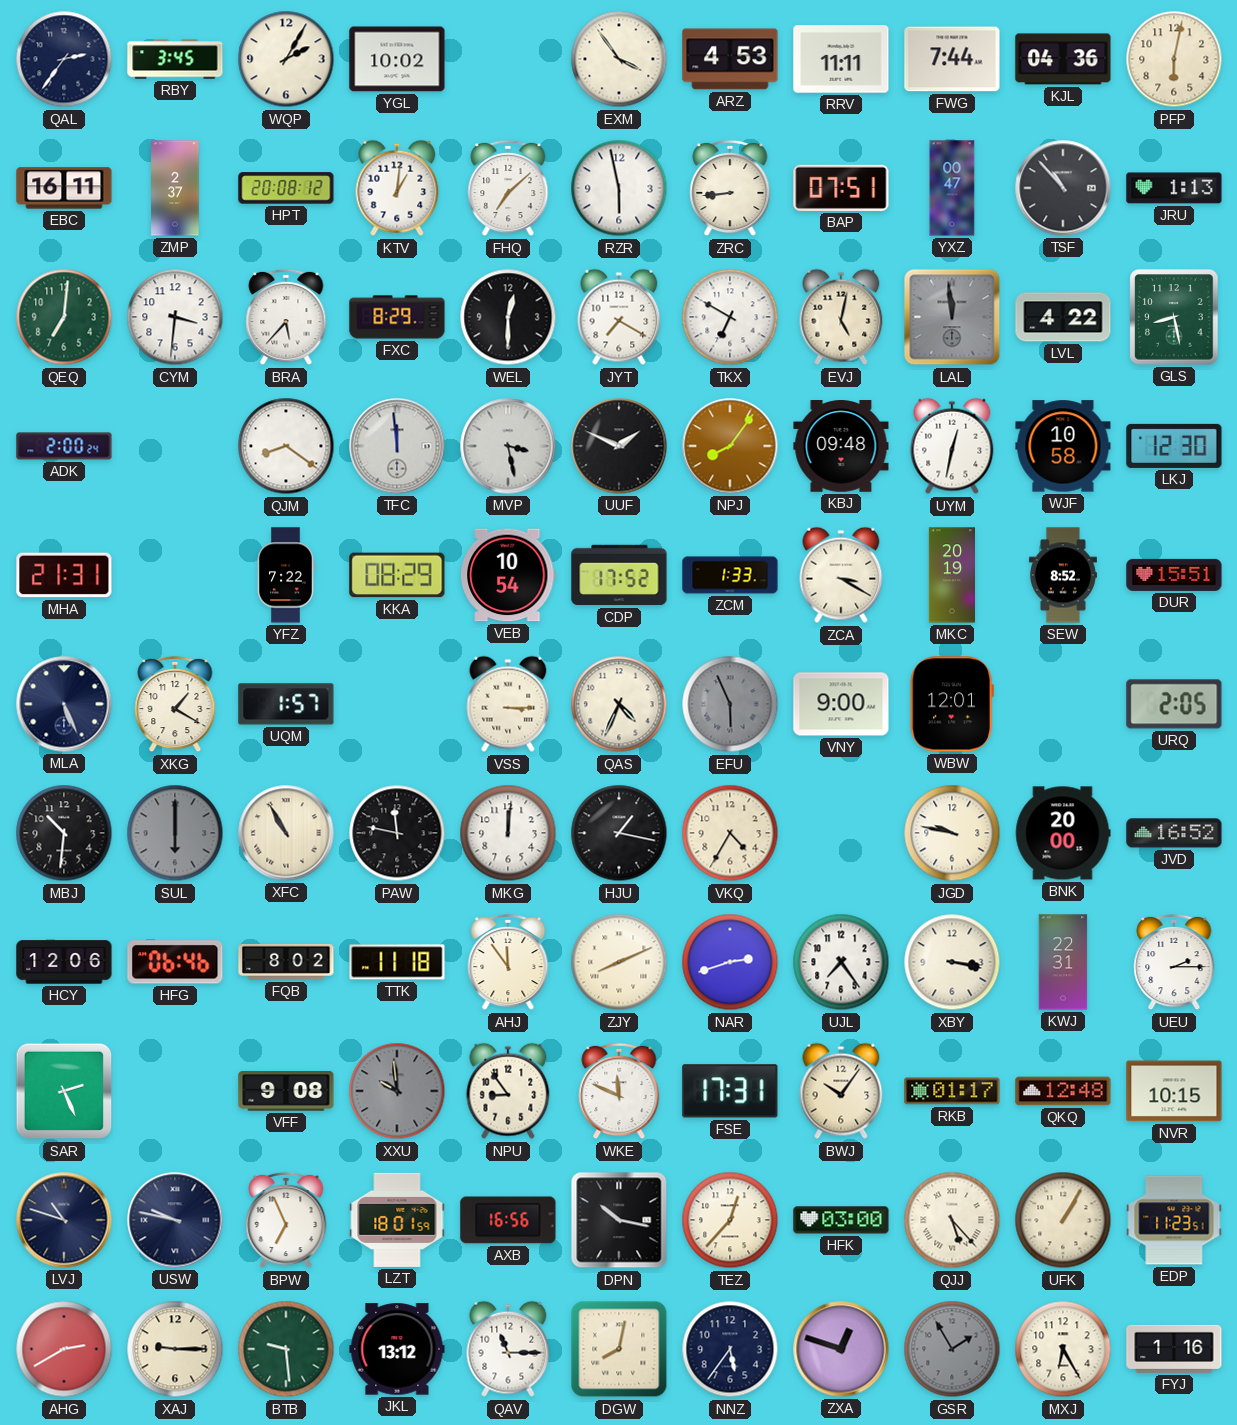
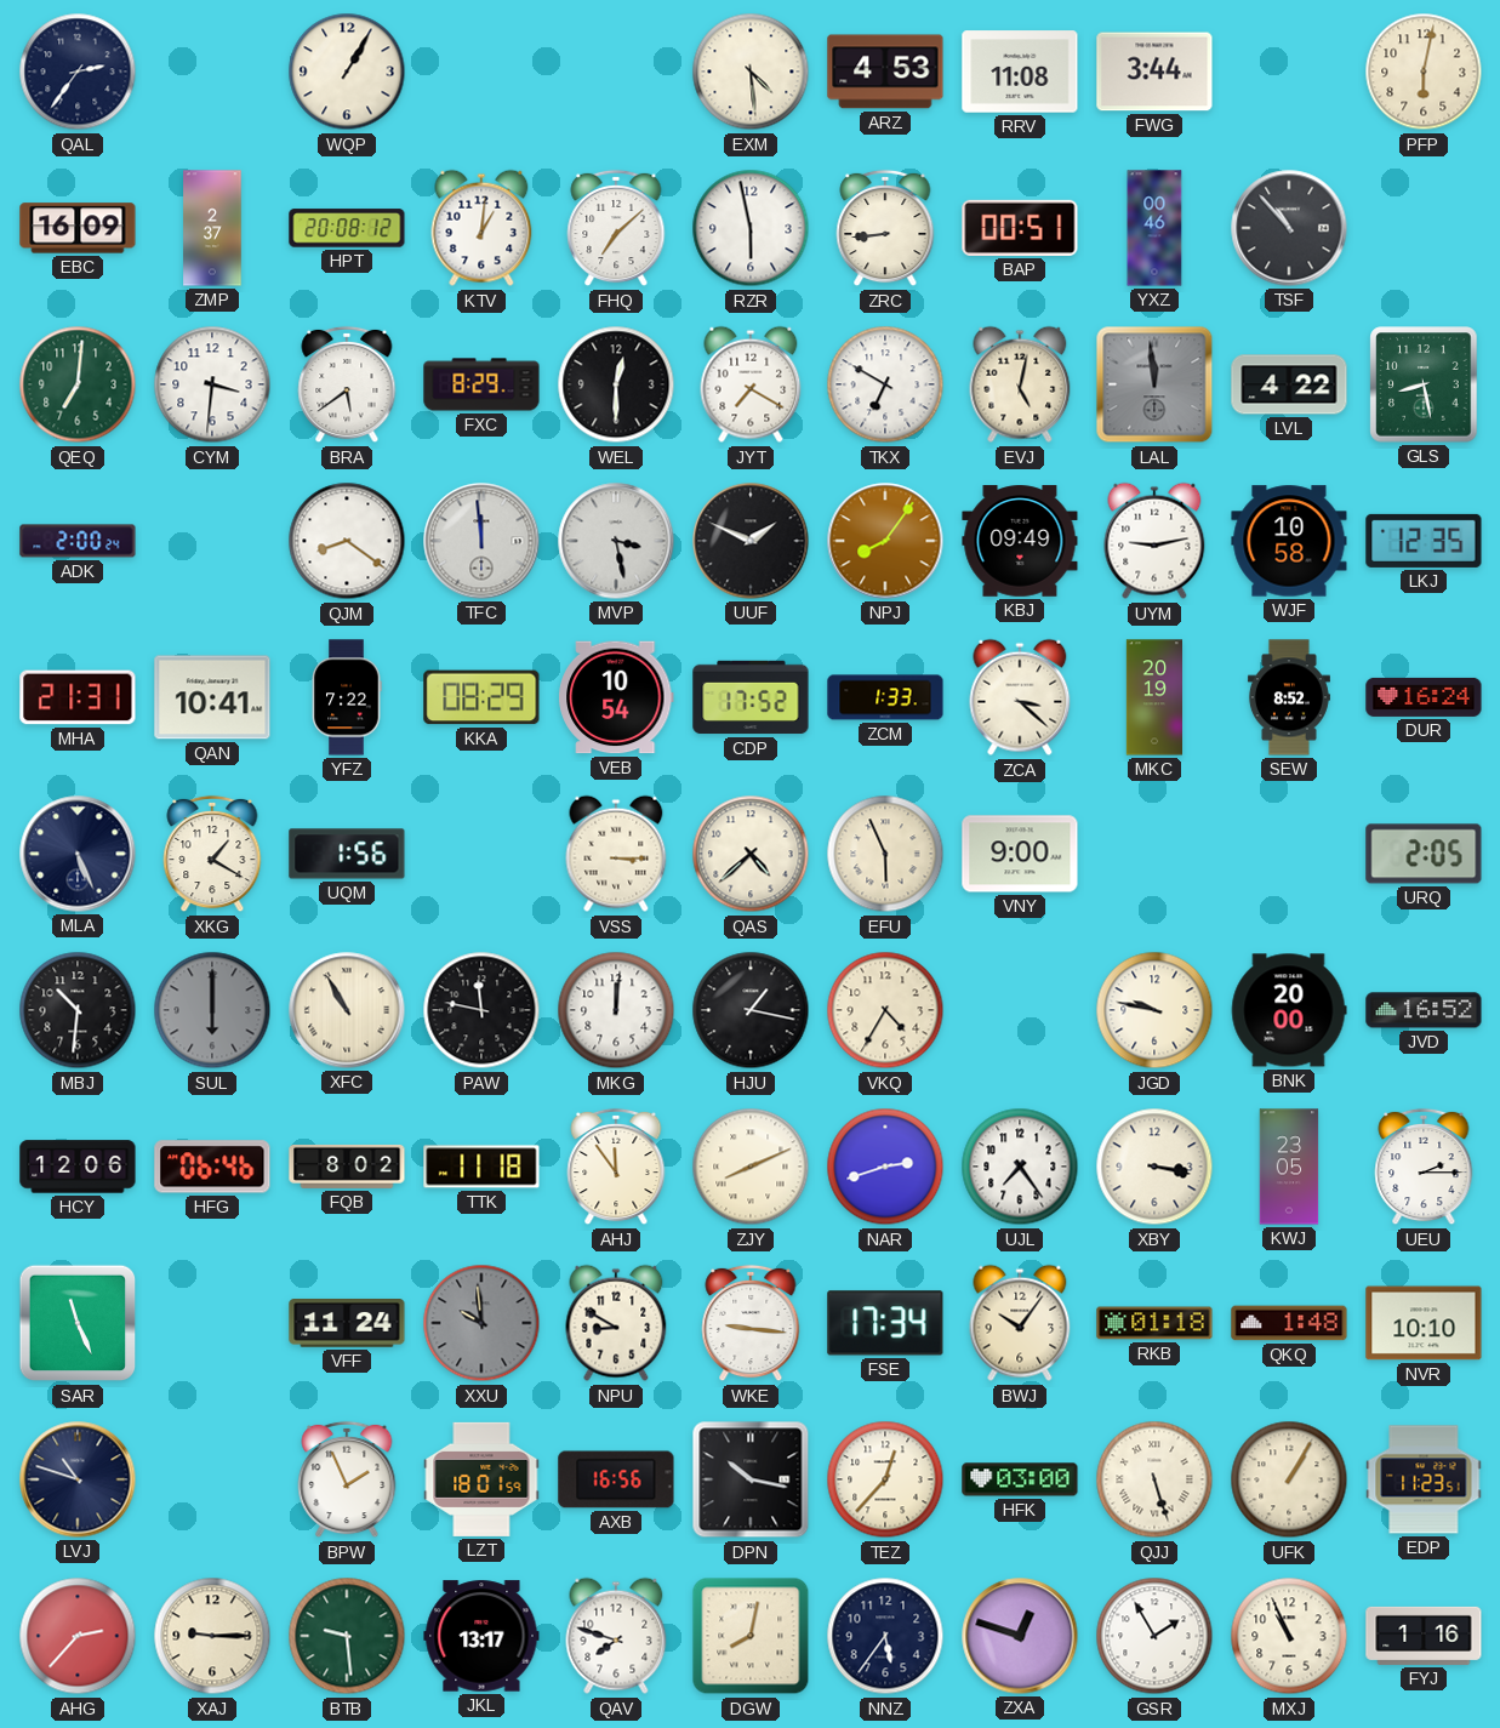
RBY: 3:45 -> none (175, 59)
WQP: 2:05 -> 1:05 (347, 72)
YGL: 10:02 -> none (397, 59)
EXM: 3:54 -> 4:29 (751, 72)
RRV: 11:11 -> 11:08 (1020, 72)
FWG: 7:44 -> 3:44 (1154, 72)
KJL: 04:36 -> none (1063, 59)
EBC: 16:11 -> 16:09 (78, 228)
BAP: 07:51 -> 00:51 (1020, 228)
YXZ: 00:47 -> 00:46 (1154, 228)
JRU: 1:13 -> none (1174, 188)
BRA: 5:37 -> 5:39 (347, 384)
KBJ: 09:48 -> 09:49 (1020, 541)
UYM: 12:32 -> 9:13 (1154, 541)
LKJ: 12:30 -> 12:35 (1424, 541)
QAN: none -> 10:41 (212, 697)
ZCA: 3:20 -> 3:22 (1020, 697)
DUR: 15:51 -> 16:24 (1424, 697)
UQM: 1:57 -> 1:56 (347, 854)
QAS: 4:34 -> 4:38 (751, 854)
EFU dial: grey -> cream (885, 854)
WBW: 12:01 -> none (952, 704)
KWJ: 22:31 -> 23:05 (1289, 1167)
SAR: 2:26 -> 11:26 (78, 1323)
VFF: 9:08 -> 11:24 (347, 1323)
NPU: 8:54 -> 8:50 (616, 1323)
WKE: 11:49 -> 9:16 (751, 1323)
FSE: 17:31 -> 17:34 (885, 1323)
RKB: 01:17 -> 01:18 (1154, 1323)
QKQ: 12:48 -> 1:48 (1289, 1323)
NVR: 10:15 -> 10:10 (1424, 1323)
USW: 9:47 -> none (175, 1220)
BPW: 6:56 -> 1:56 (347, 1479)
QJJ: 5:23 -> 5:27 (1154, 1479)
AHG: 2:40 -> 2:37 (78, 1636)
JKL: 13:12 -> 13:17 (481, 1636)
QAV: 11:15 -> 7:48 (616, 1636)
GSR dial: grey -> white (1154, 1636)
MXJ: 6:25 -> 10:56 (1289, 1636)
